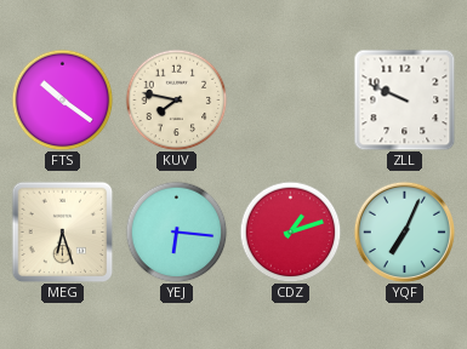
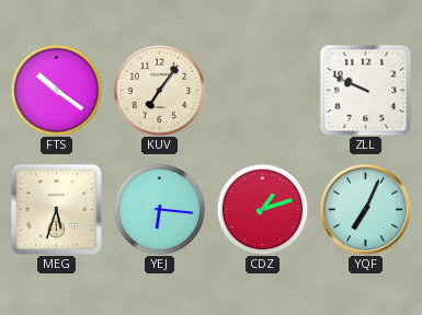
KUV: 7:47 -> 7:06 (159, 90)
MEG: 6:27 -> 5:33 (56, 209)
